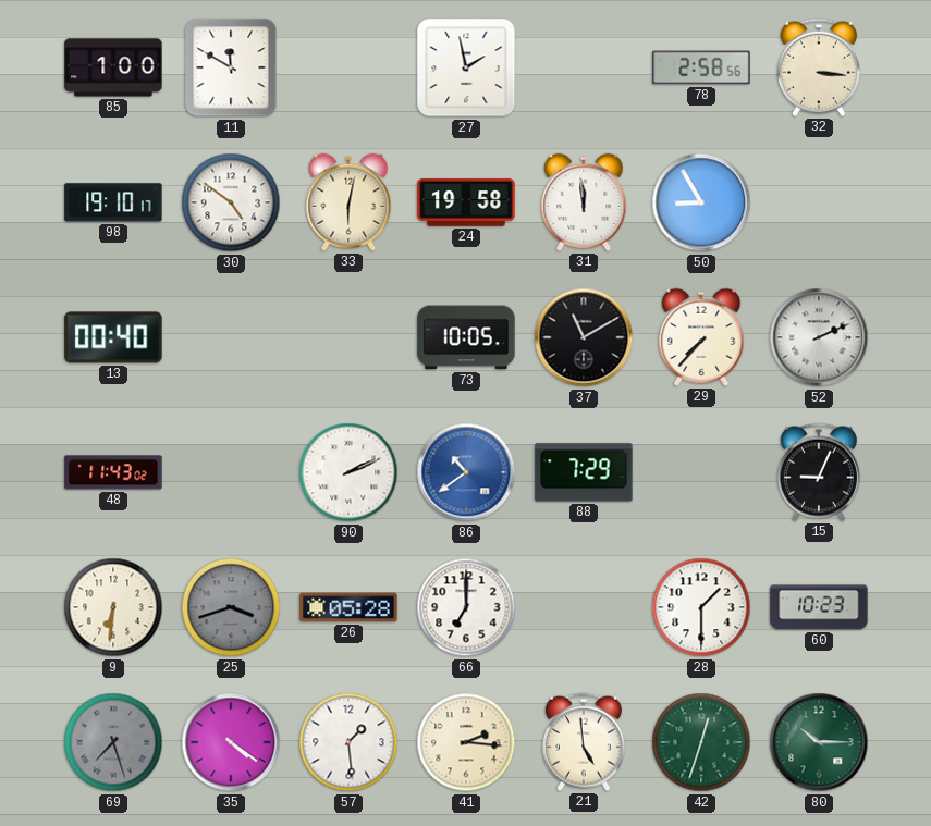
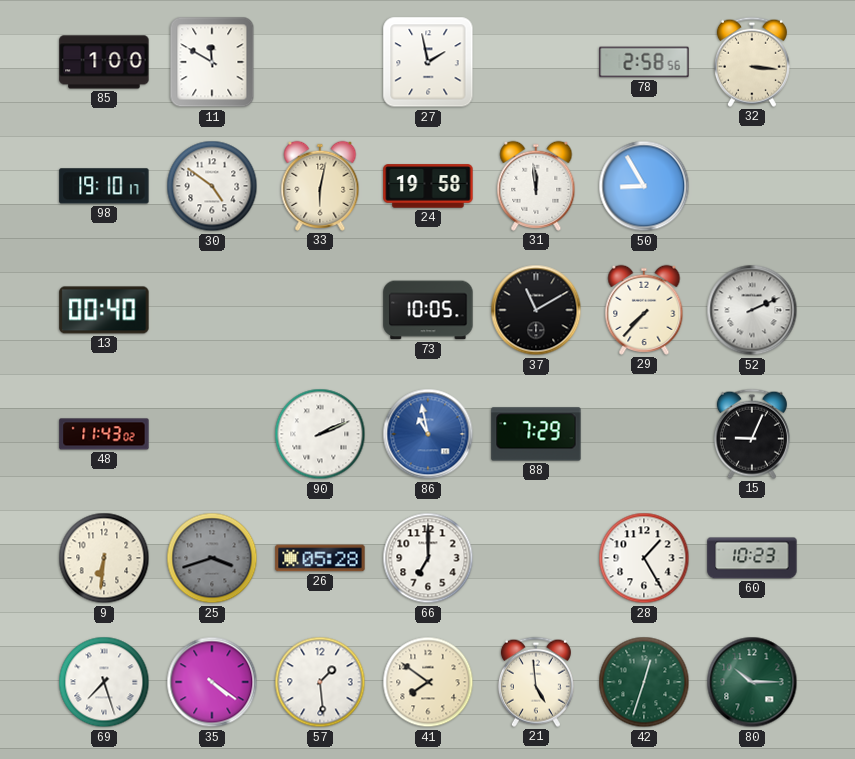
86: 10:39 -> 10:58 (428, 434)
28: 1:30 -> 1:25 (644, 558)
69 dial: grey -> white (104, 682)
41: 2:16 -> 7:51 (428, 682)
